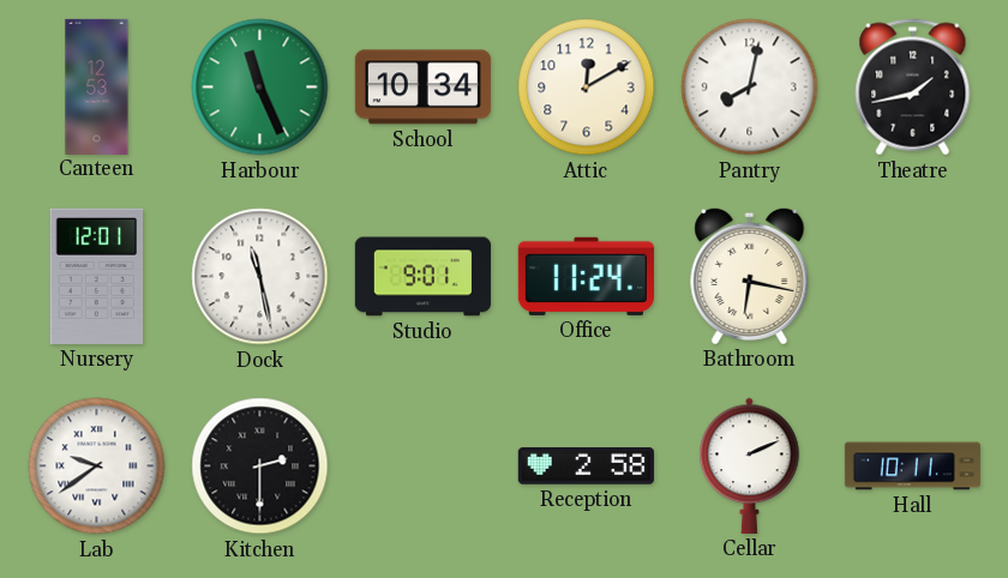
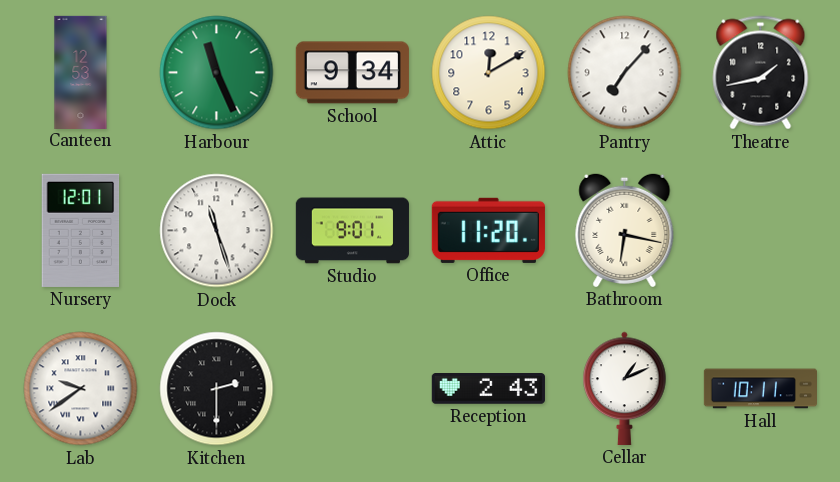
School: 10:34 -> 9:34 (352, 73)
Pantry: 8:02 -> 7:07 (625, 73)
Dock: 11:28 -> 11:27 (217, 231)
Office: 11:24 -> 11:20 (488, 230)
Reception: 2:58 -> 2:43 (488, 389)
Cellar: 2:11 -> 1:11 (625, 388)
